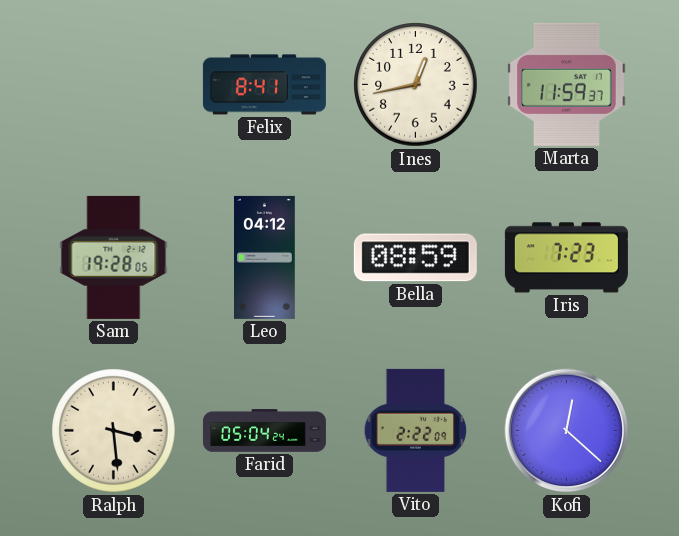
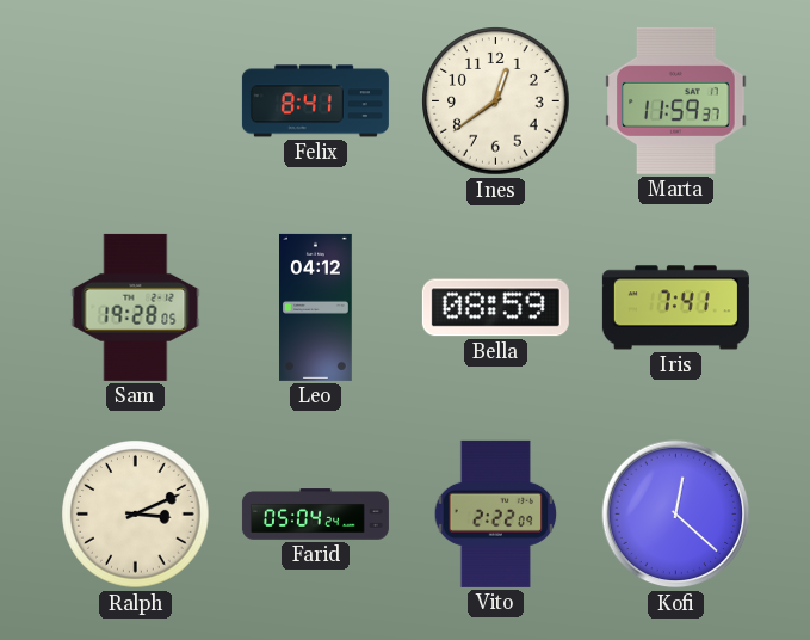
Ines: 12:43 -> 12:39 (496, 101)
Iris: 7:23 -> 7:41 (675, 308)
Ralph: 3:29 -> 3:11 (136, 515)
